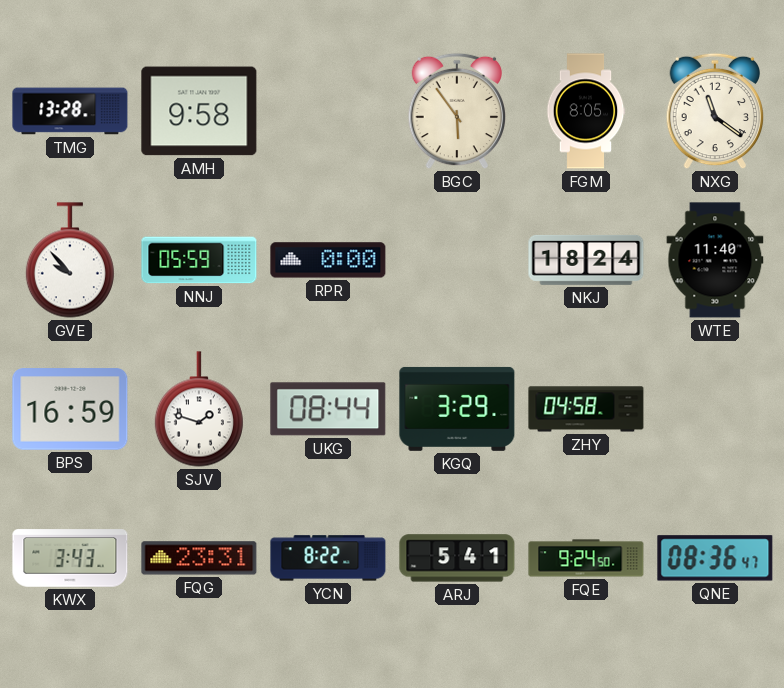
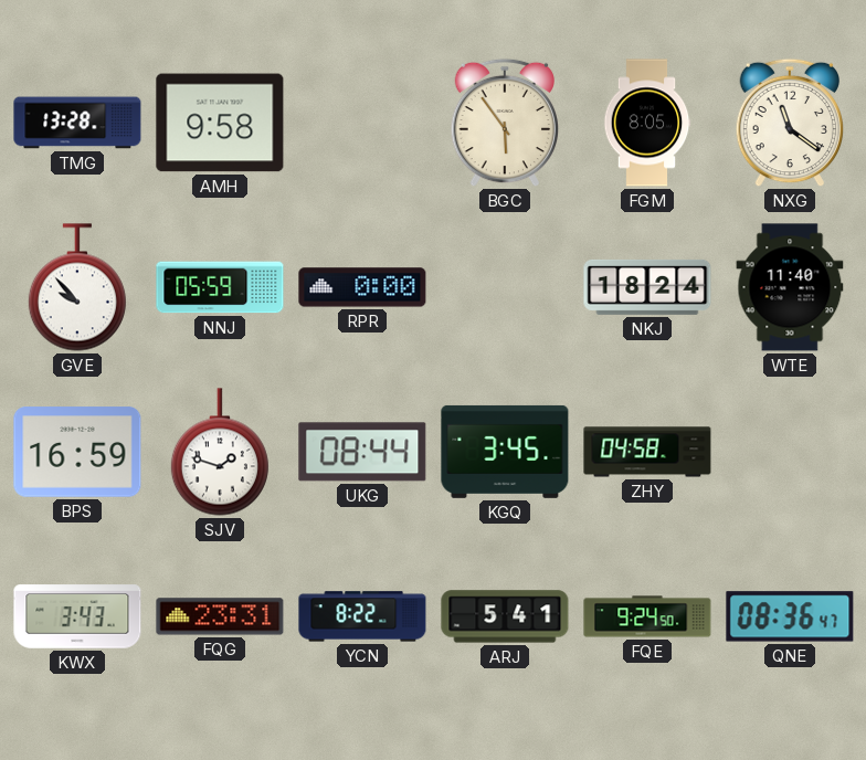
KGQ: 3:29 -> 3:45 (505, 452)
